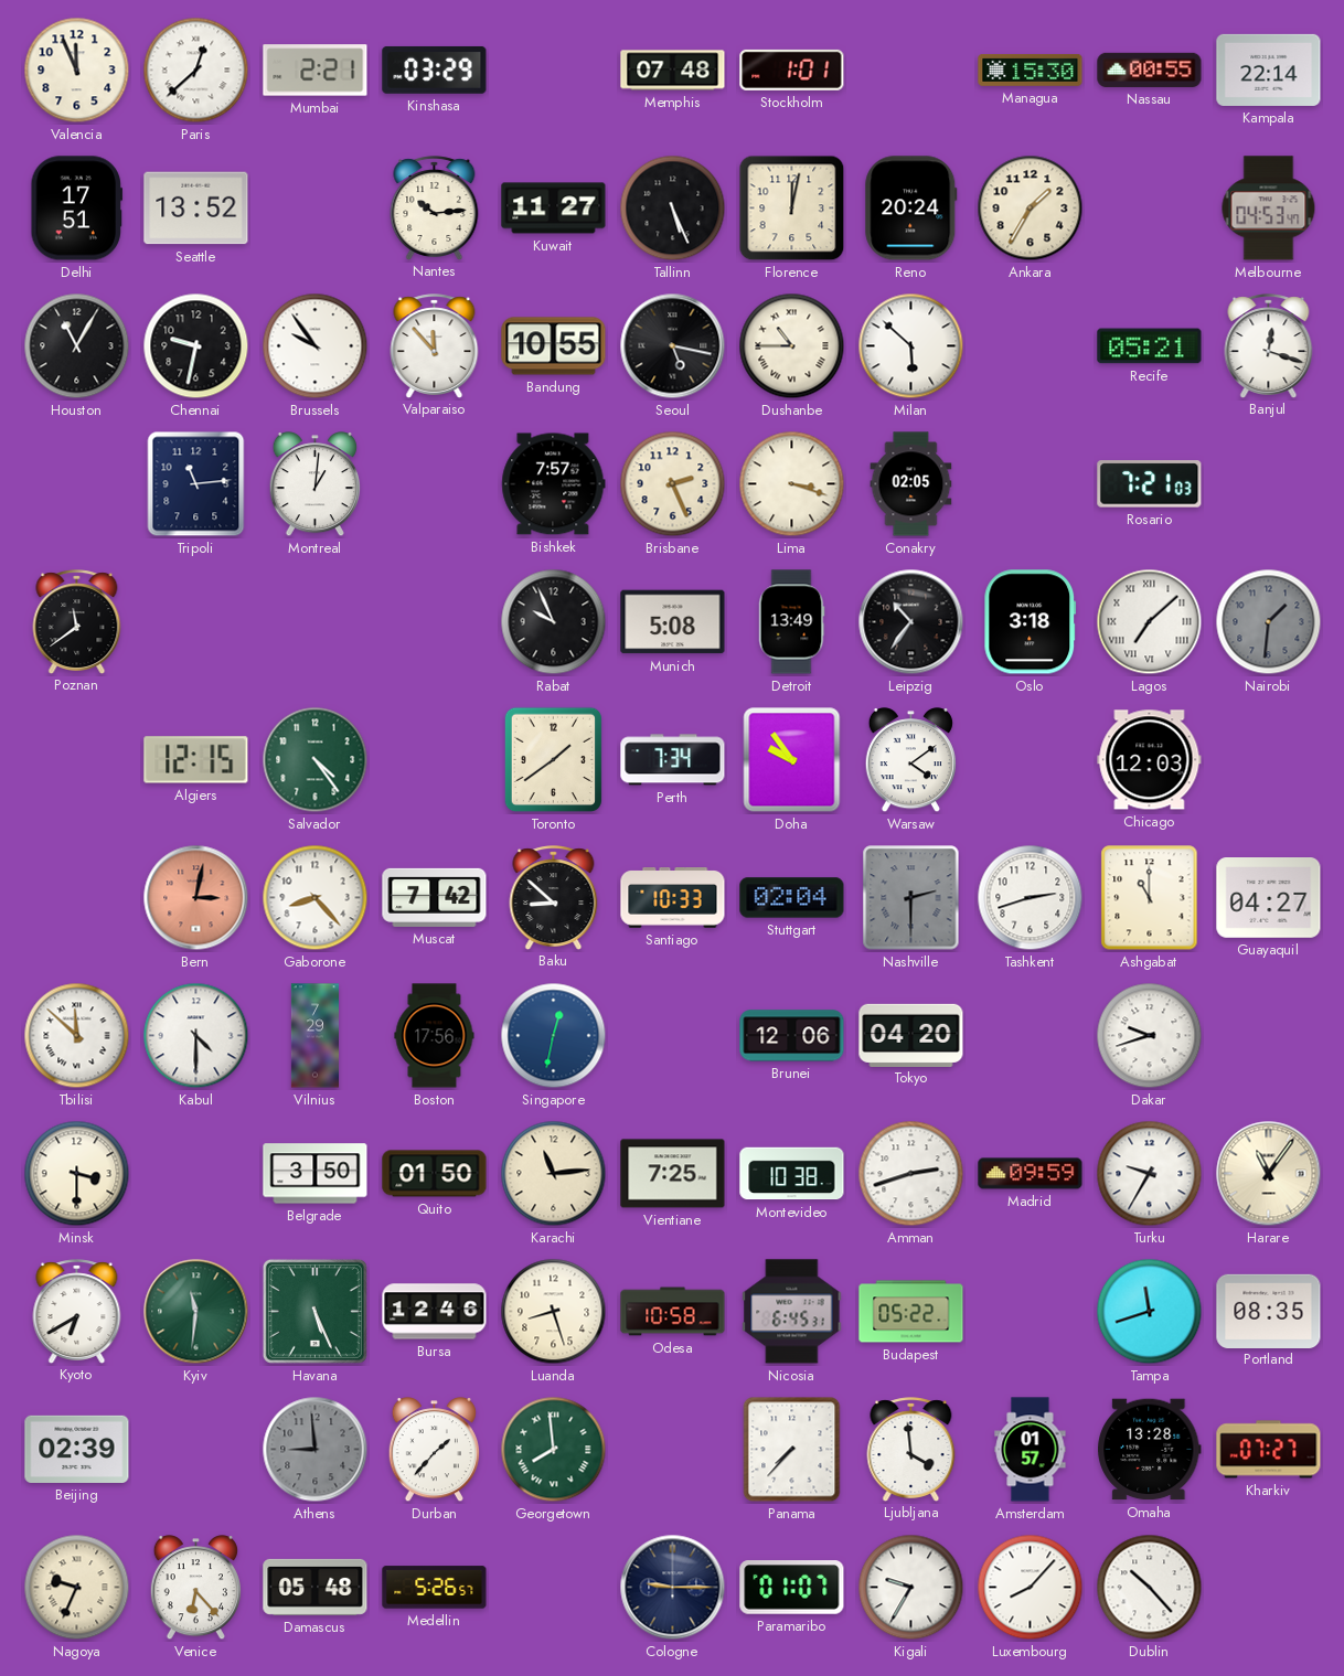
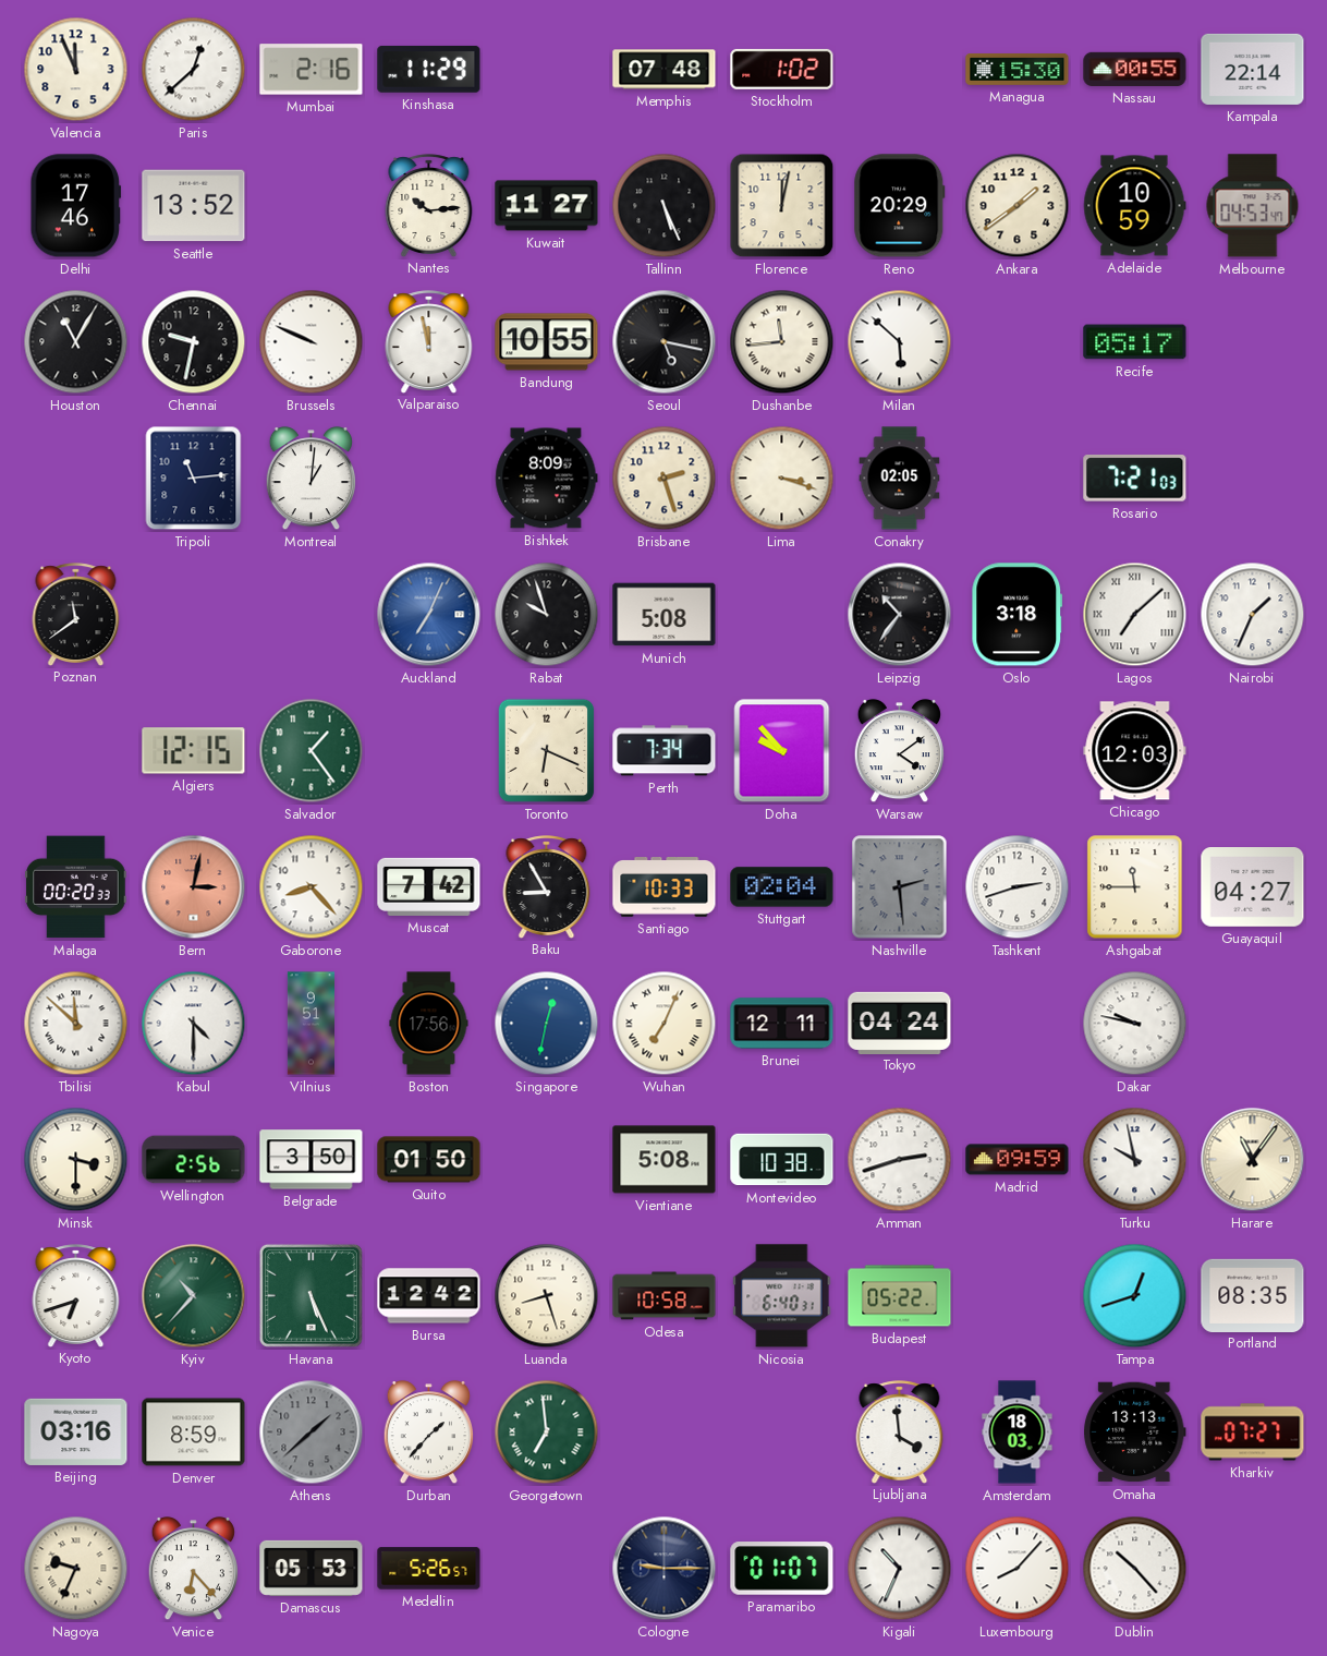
Mumbai: 2:21 -> 2:16 (312, 70)
Kinshasa: 03:29 -> 11:29 (429, 69)
Stockholm: 1:01 -> 1:02 (782, 69)
Delhi: 17:51 -> 17:46 (76, 206)
Reno: 20:24 -> 20:29 (900, 206)
Ankara: 1:35 -> 1:39 (1018, 206)
Adelaide: none -> 10:59 (1134, 206)
Brussels: 9:54 -> 9:49 (312, 342)
Valparaiso: 11:53 -> 11:58 (429, 341)
Dushanbe: 10:45 -> 11:44 (782, 342)
Recife: 05:21 -> 05:17 (1135, 342)
Banjul: 12:18 -> none (1269, 345)
Bishkek: 7:57 -> 8:09 (547, 479)
Brisbane: 2:26 -> 2:27 (665, 479)
Auckland: none -> 7:04 (429, 615)
Rabat: 9:56 -> 9:57 (547, 615)
Detroit: 13:49 -> none (791, 622)
Nairobi: 1:31 -> 1:34 (1253, 615)
Nairobi dial: grey -> white (1253, 615)
Salvador: 4:24 -> 1:24 (312, 751)
Toronto: 1:39 -> 6:19 (547, 751)
Doha: 9:54 -> 9:53 (782, 751)
Malaga: none -> 00:20 (76, 887)
Baku: 8:52 -> 8:55 (547, 886)
Nashville: 2:30 -> 2:29 (900, 887)
Ashgabat: 11:00 -> 11:45 (1135, 887)
Vilnius: 7:29 -> 9:51 (311, 1024)
Wuhan: none -> 7:04 (665, 1024)
Brunei: 12:06 -> 12:11 (782, 1024)
Tokyo: 04:20 -> 04:24 (900, 1023)
Dakar: 9:42 -> 9:47 (1135, 1024)
Wellington: none -> 2:56 (194, 1160)
Karachi: 11:14 -> none (554, 1174)
Vientiane: 7:25 -> 5:08 (665, 1160)
Turku: 9:35 -> 9:58 (1135, 1160)
Kyoto: 6:40 -> 6:42 (76, 1295)
Kyiv: 11:31 -> 10:37 (194, 1296)
Bursa: 12:46 -> 12:42 (429, 1296)
Nicosia: 6:45 -> 6:40 (782, 1296)
Tampa: 11:42 -> 12:42 (1135, 1296)
Beijing: 02:39 -> 03:16 (76, 1431)
Denver: none -> 8:59 (194, 1433)
Athens: 8:59 -> 1:38 (312, 1433)
Georgetown: 7:59 -> 6:59 (547, 1433)
Panama: 7:37 -> none (792, 1450)
Amsterdam: 01:57 -> 18:03 (1018, 1433)
Omaha: 13:28 -> 13:13 (1135, 1433)
Damascus: 05:48 -> 05:53 (312, 1568)
Kigali: 9:35 -> 10:34 (900, 1569)
